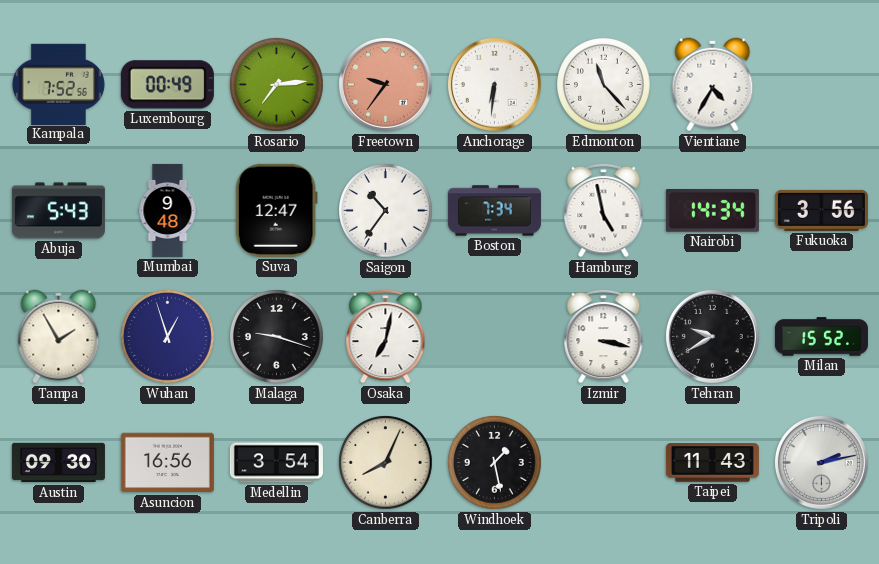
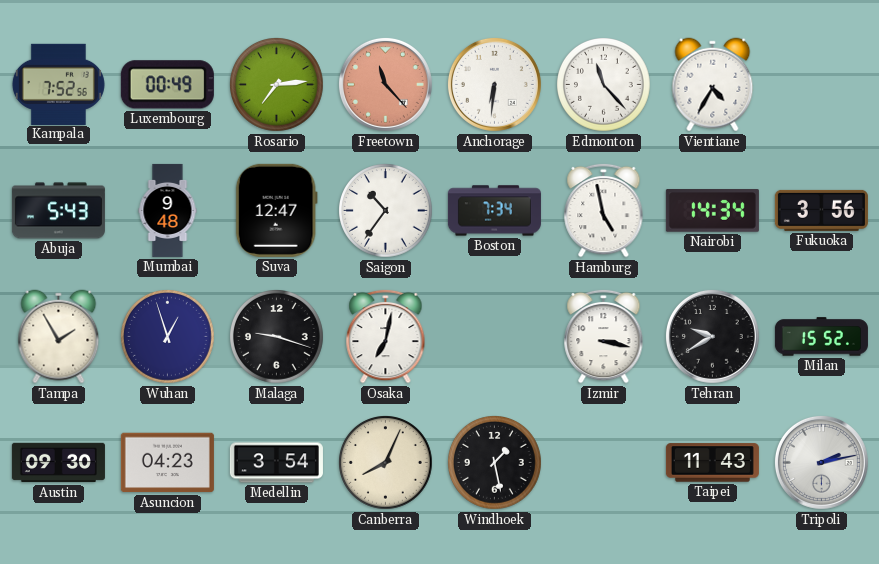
Freetown: 9:36 -> 11:23 (385, 84)
Asuncion: 16:56 -> 04:23 (167, 463)
